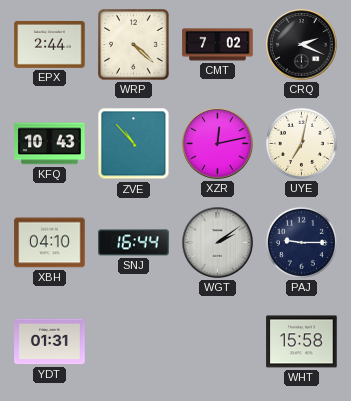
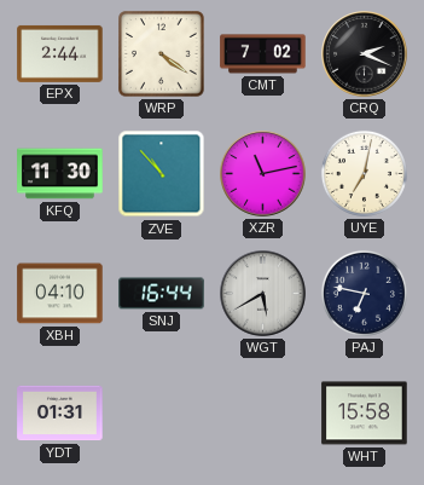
WRP: 4:22 -> 4:21 (162, 54)
KFQ: 10:43 -> 11:30 (60, 174)
XZR: 12:13 -> 11:13 (263, 174)
WGT: 2:09 -> 5:40 (263, 294)
PAJ: 9:15 -> 6:47 (364, 293)
